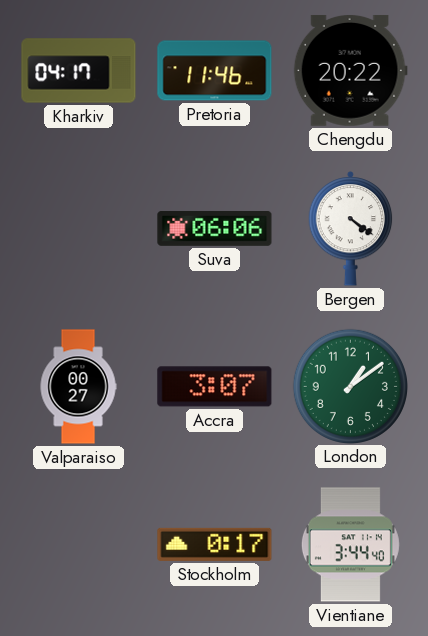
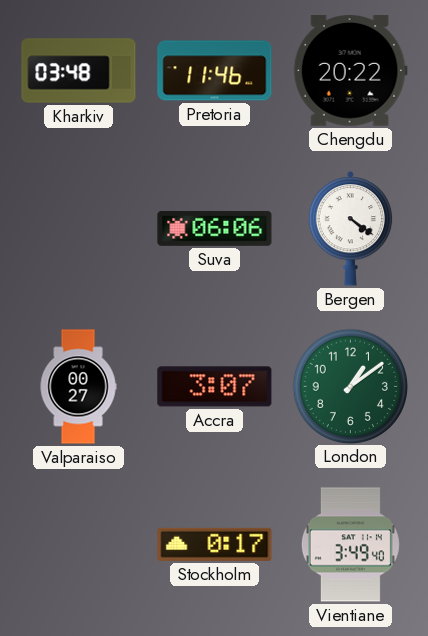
Kharkiv: 04:17 -> 03:48 (79, 71)
Vientiane: 3:44 -> 3:49 (350, 545)
